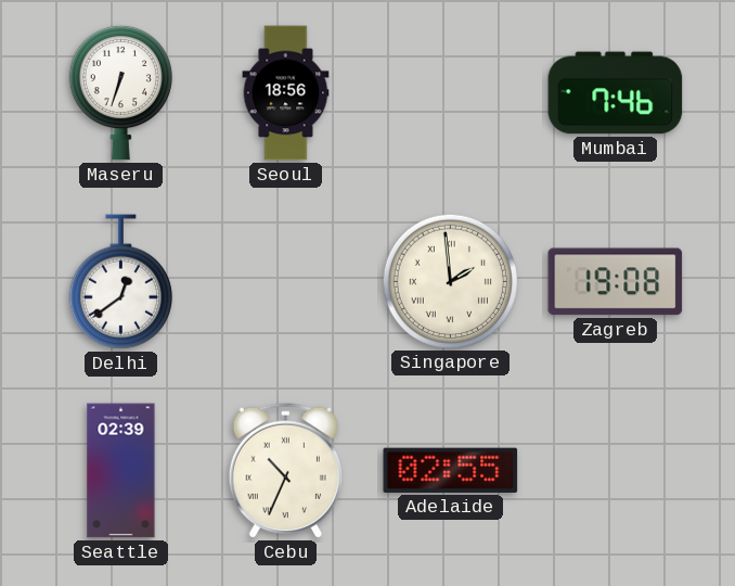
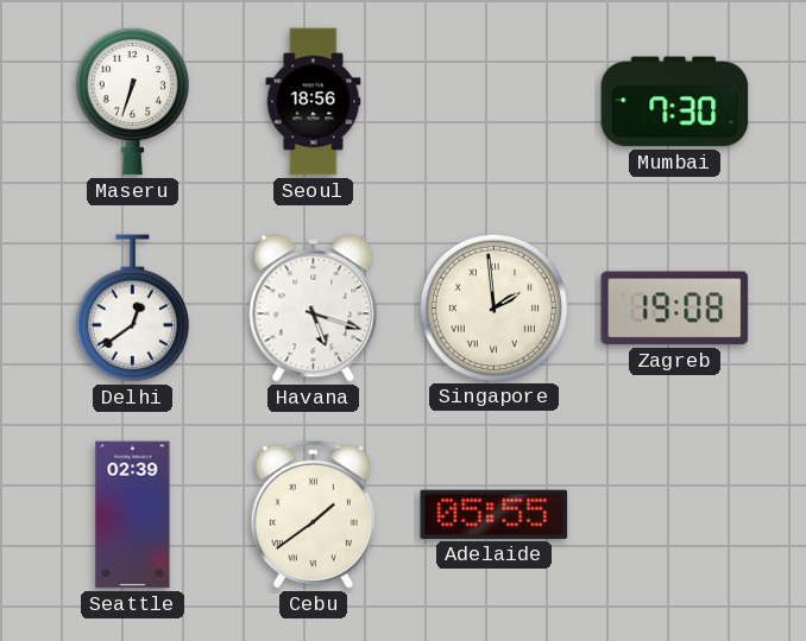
Mumbai: 7:46 -> 7:30 (675, 102)
Havana: none -> 5:18 (314, 309)
Cebu: 10:34 -> 1:39 (313, 514)
Adelaide: 02:55 -> 05:55 (495, 514)
